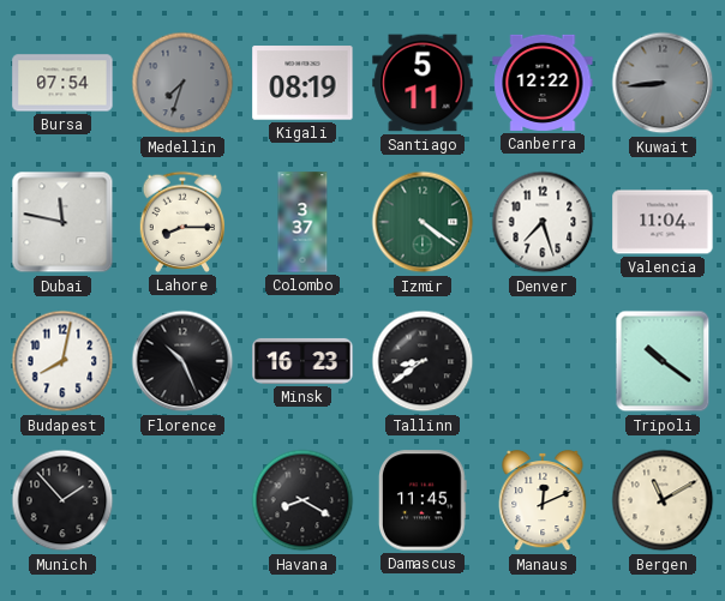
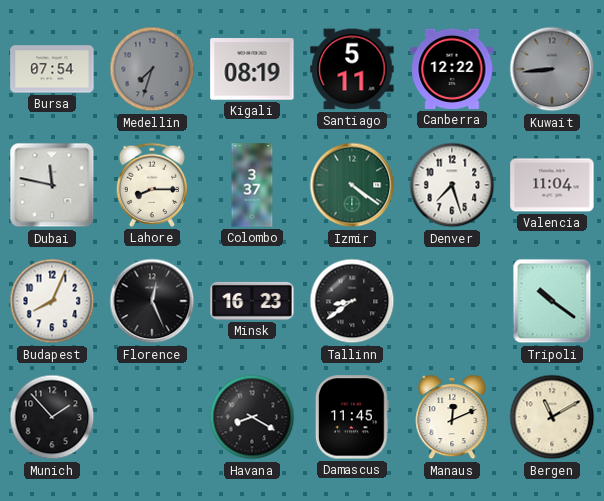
Budapest: 8:02 -> 8:04 (52, 301)
Florence: 10:26 -> 12:26 (152, 301)
